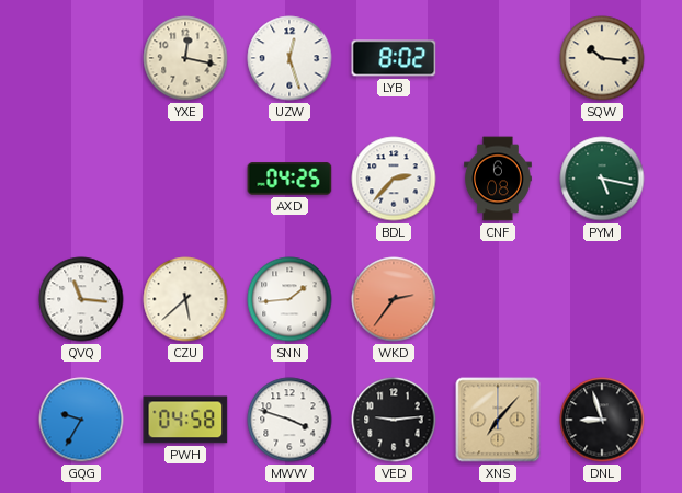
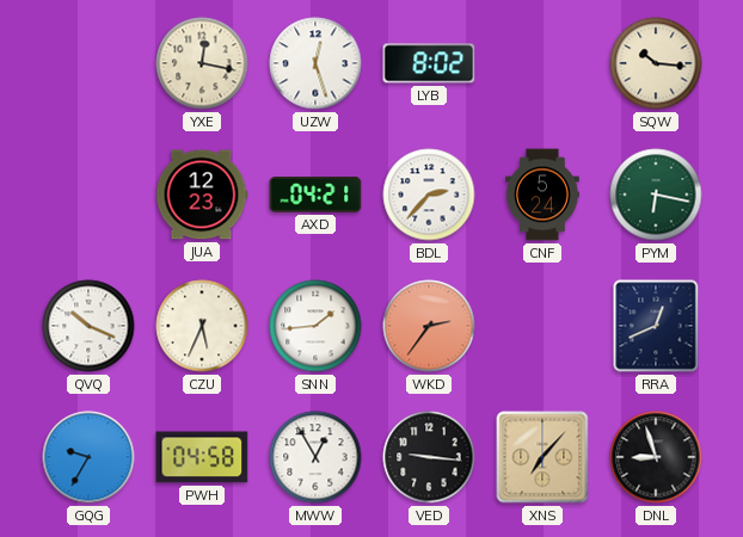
JUA: none -> 12:23 (202, 195)
AXD: 04:25 -> 04:21 (315, 195)
CNF: 6:08 -> 5:24 (544, 195)
PYM: 5:17 -> 6:17 (656, 195)
QVQ: 11:16 -> 10:19 (88, 326)
CZU: 5:38 -> 5:34 (202, 326)
RRA: none -> 12:41 (656, 326)
MWW: 3:48 -> 12:55 (315, 457)
VED: 9:14 -> 9:16 (429, 457)
